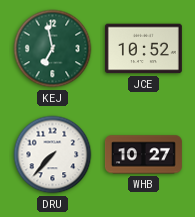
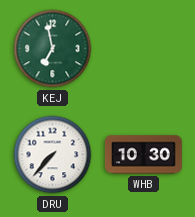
JCE: 10:52 -> none (143, 49)
WHB: 10:27 -> 10:30 (143, 155)
